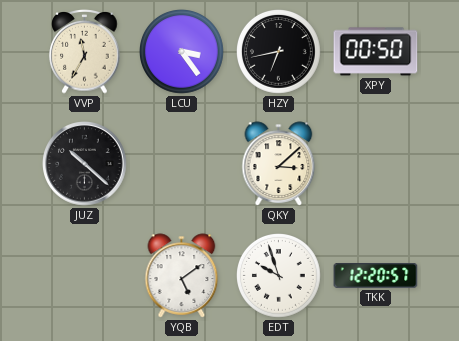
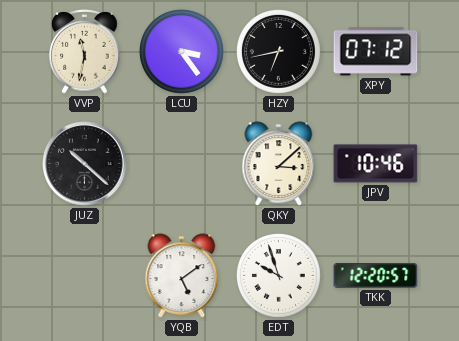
VVP: 11:35 -> 11:32 (85, 52)
XPY: 00:50 -> 07:12 (376, 52)
JPV: none -> 10:46 (376, 164)
